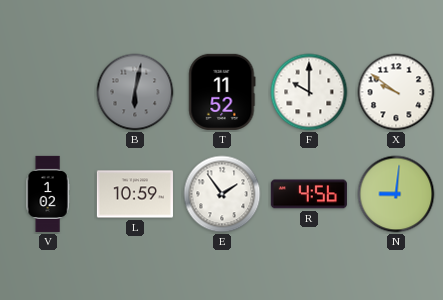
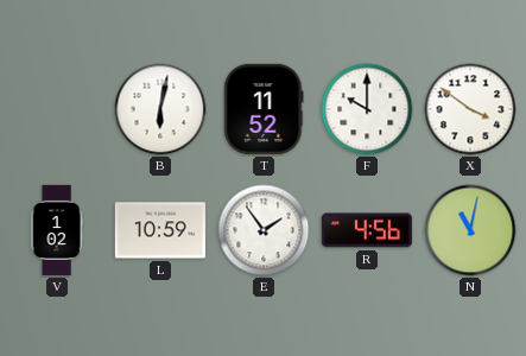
B dial: grey -> white (160, 109)
X: 9:51 -> 3:51 (470, 109)
N: 9:01 -> 11:02 (470, 230)
